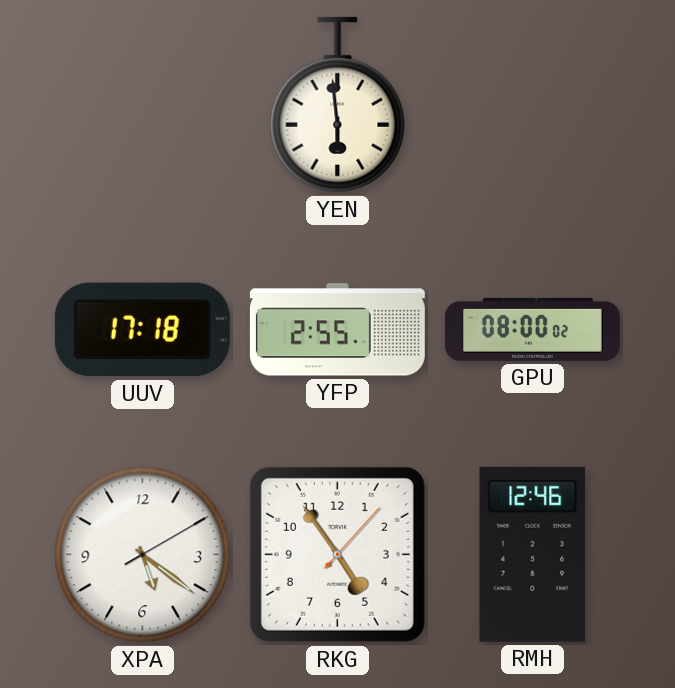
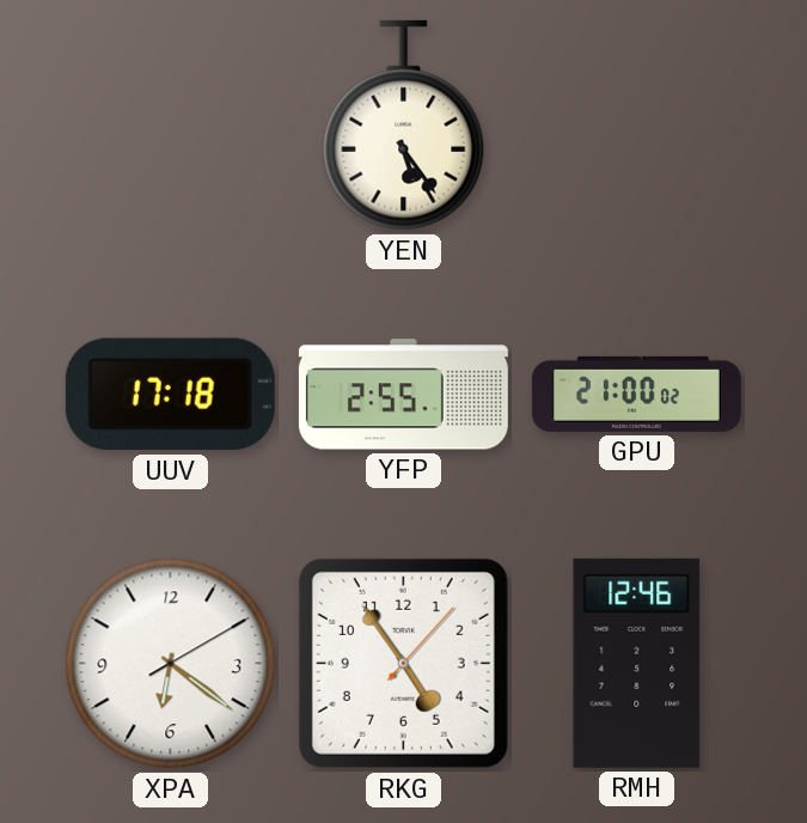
YEN: 5:59 -> 5:24 (404, 126)
GPU: 08:00 -> 21:00 (636, 394)
XPA: 5:21 -> 6:21 (171, 664)
